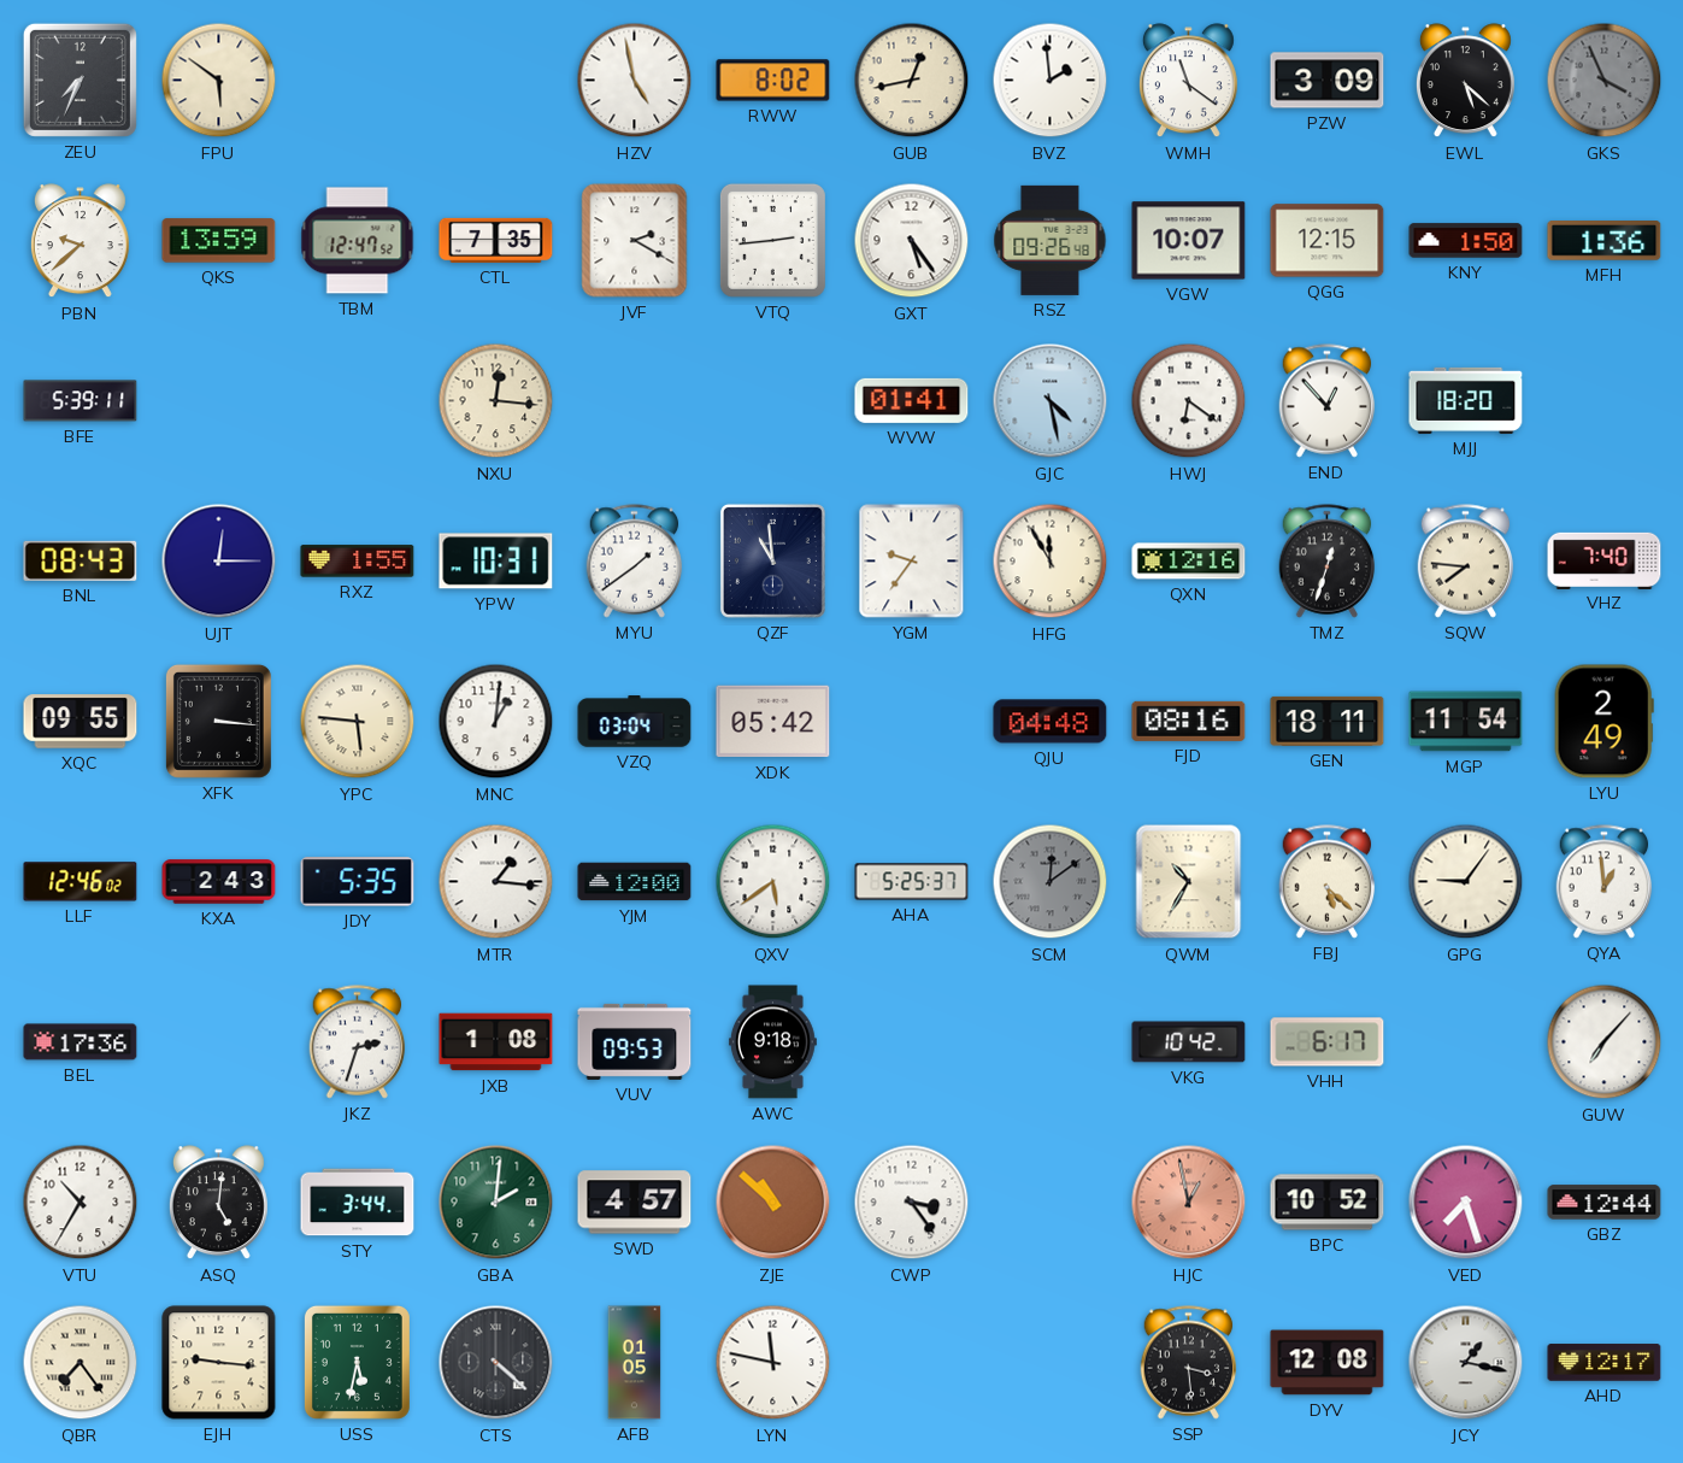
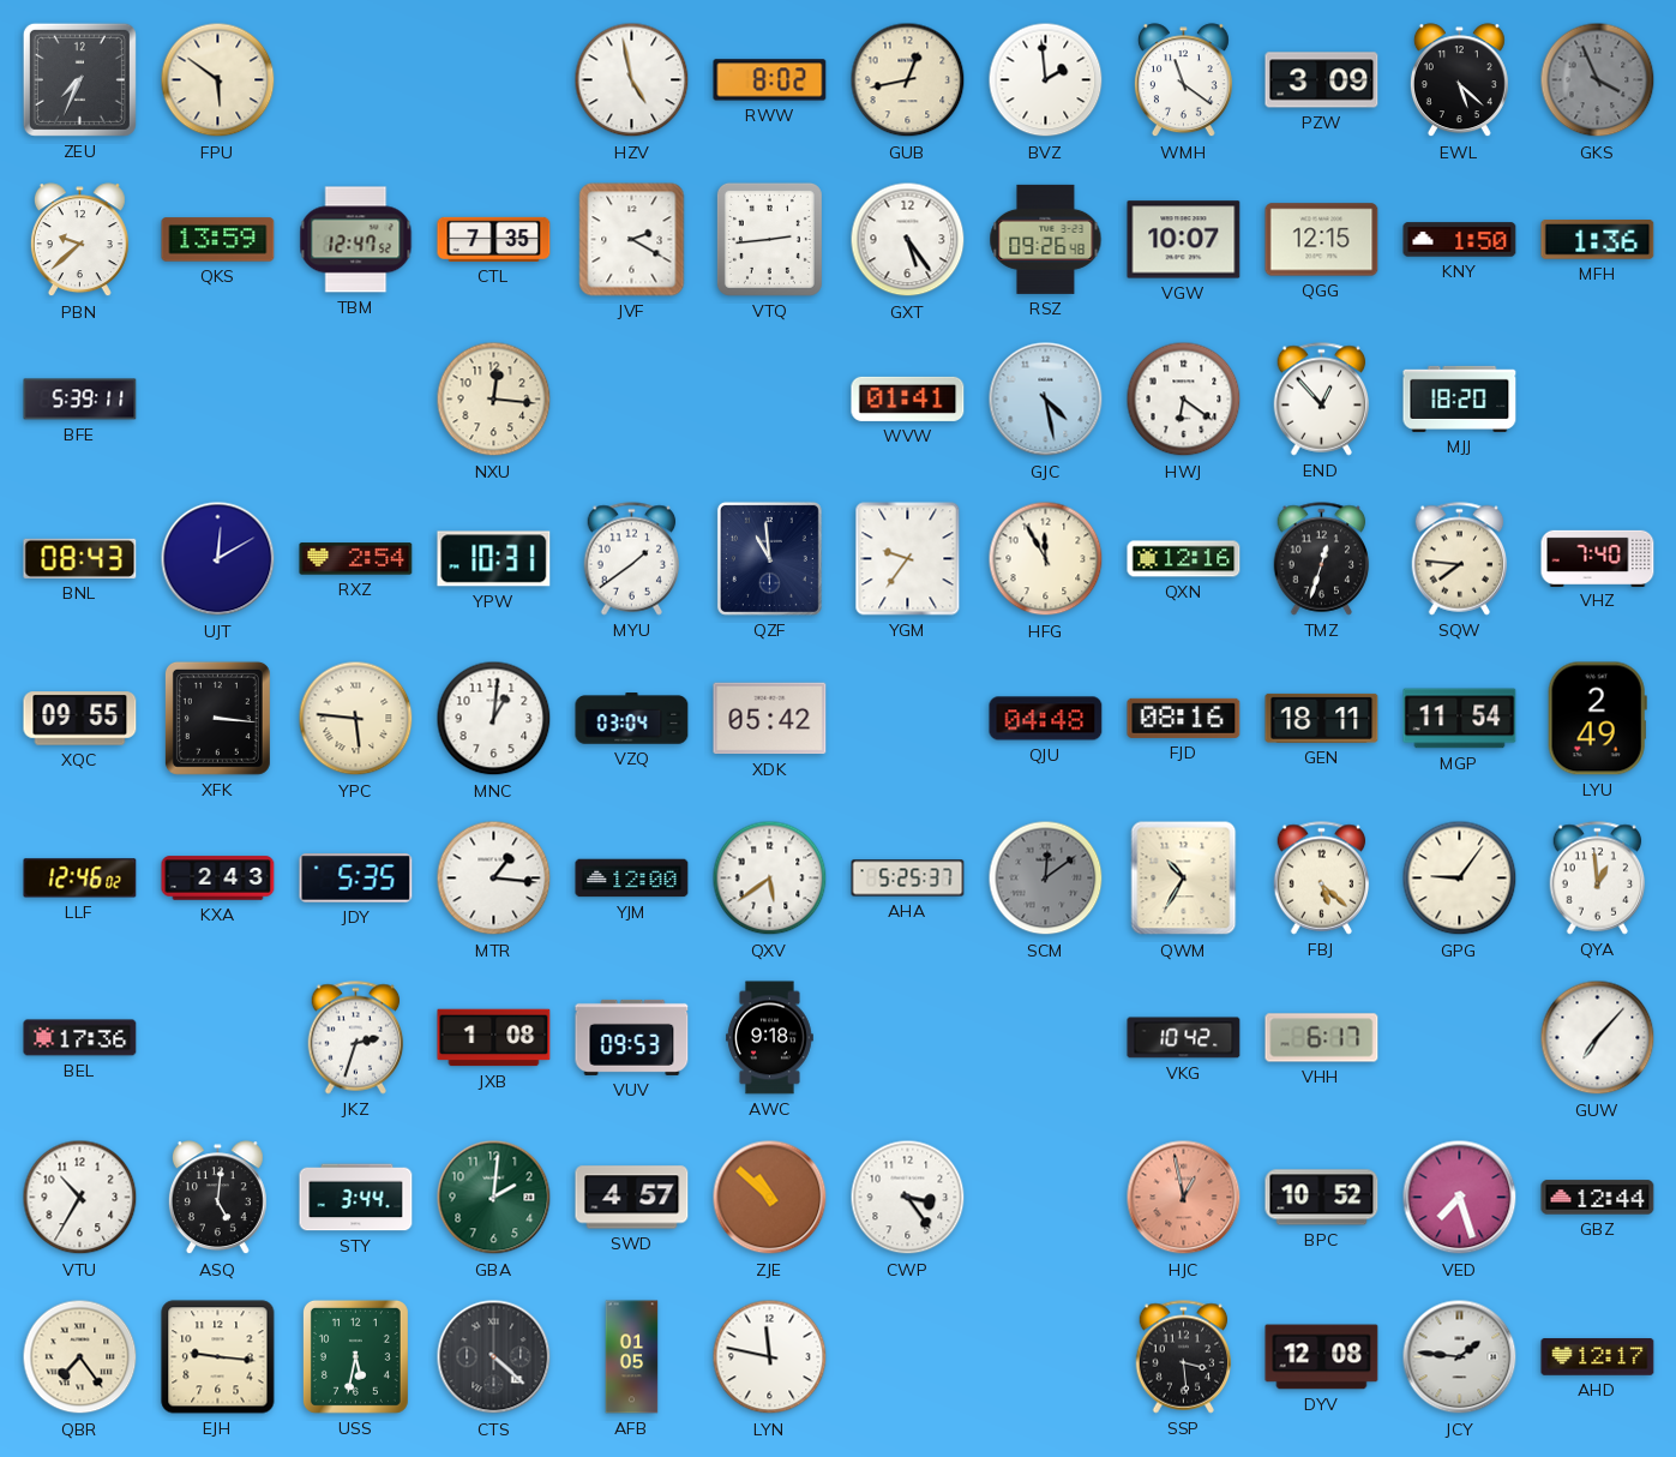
UJT: 12:15 -> 12:10 (218, 559)
RXZ: 1:55 -> 2:54 (356, 559)
JCY: 1:17 -> 1:46 (1460, 1357)
